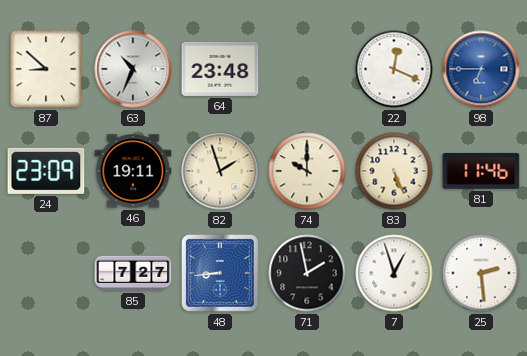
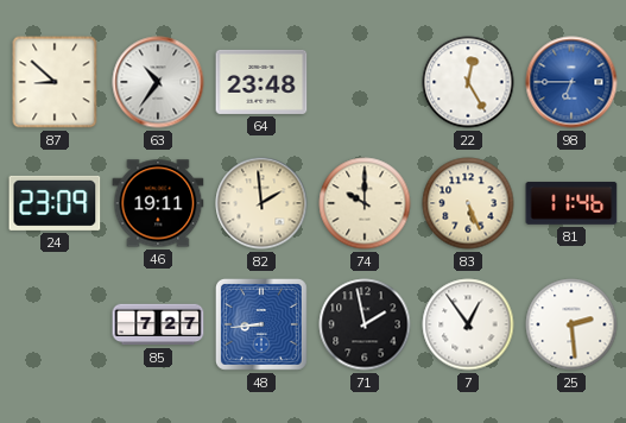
63: 10:34 -> 10:36 (158, 82)
22: 12:19 -> 12:25 (468, 82)
82: 1:57 -> 1:59 (261, 203)
7: 12:57 -> 12:54 (468, 324)
